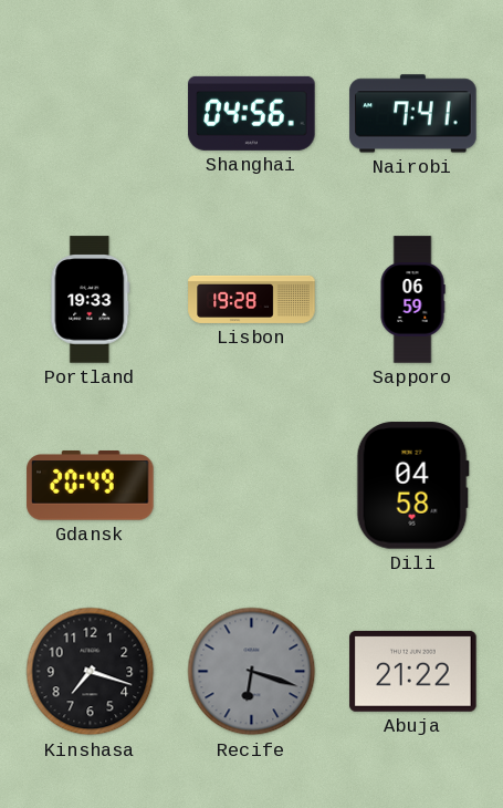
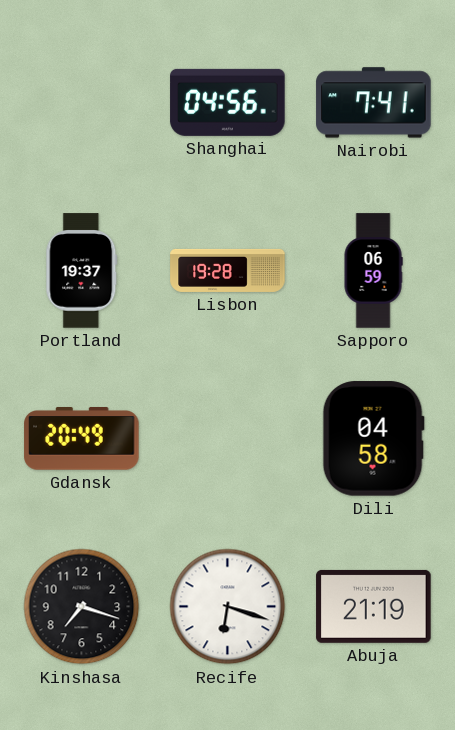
Portland: 19:33 -> 19:37 (82, 271)
Recife dial: grey -> white (228, 607)
Abuja: 21:22 -> 21:19 (374, 606)
